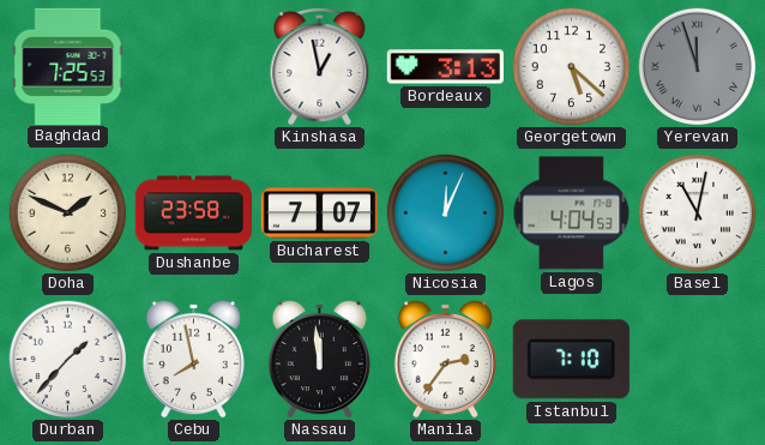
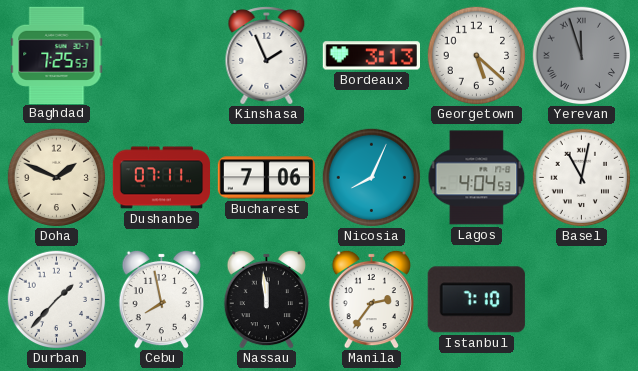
Kinshasa: 12:58 -> 1:56 (267, 56)
Dushanbe: 23:58 -> 07:11 (162, 178)
Bucharest: 7:07 -> 7:06 (267, 178)
Nicosia: 12:04 -> 8:04 (372, 178)
